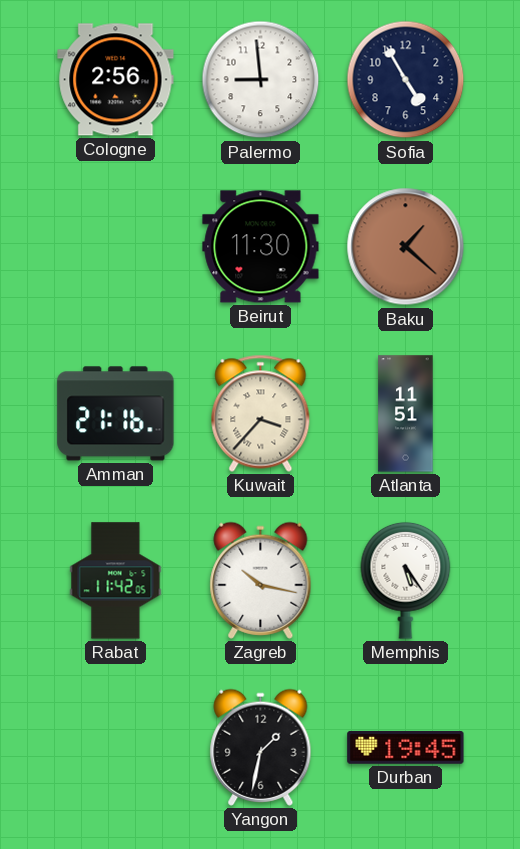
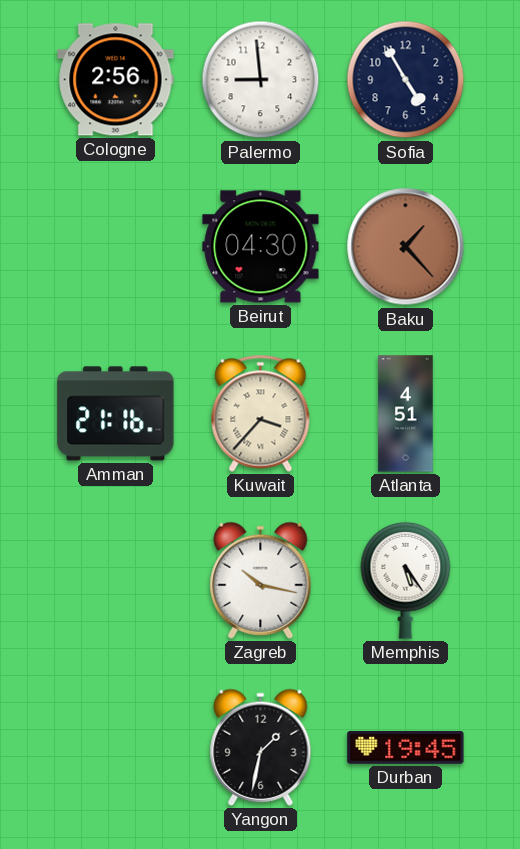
Beirut: 11:30 -> 04:30 (261, 247)
Baku: 1:22 -> 1:23 (406, 247)
Atlanta: 11:51 -> 4:51 (406, 414)
Rabat: 11:42 -> none (116, 581)
